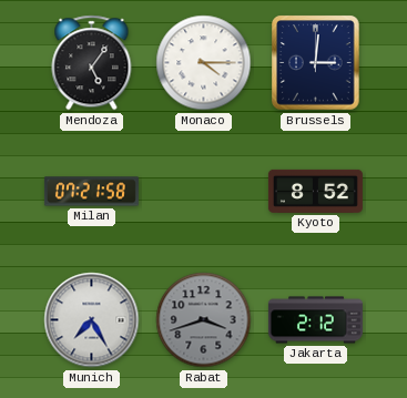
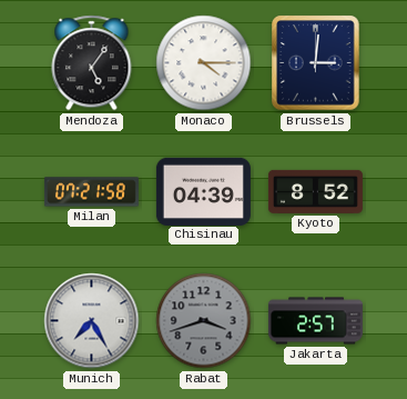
Chisinau: none -> 04:39 (203, 191)
Jakarta: 2:12 -> 2:57 (315, 321)
